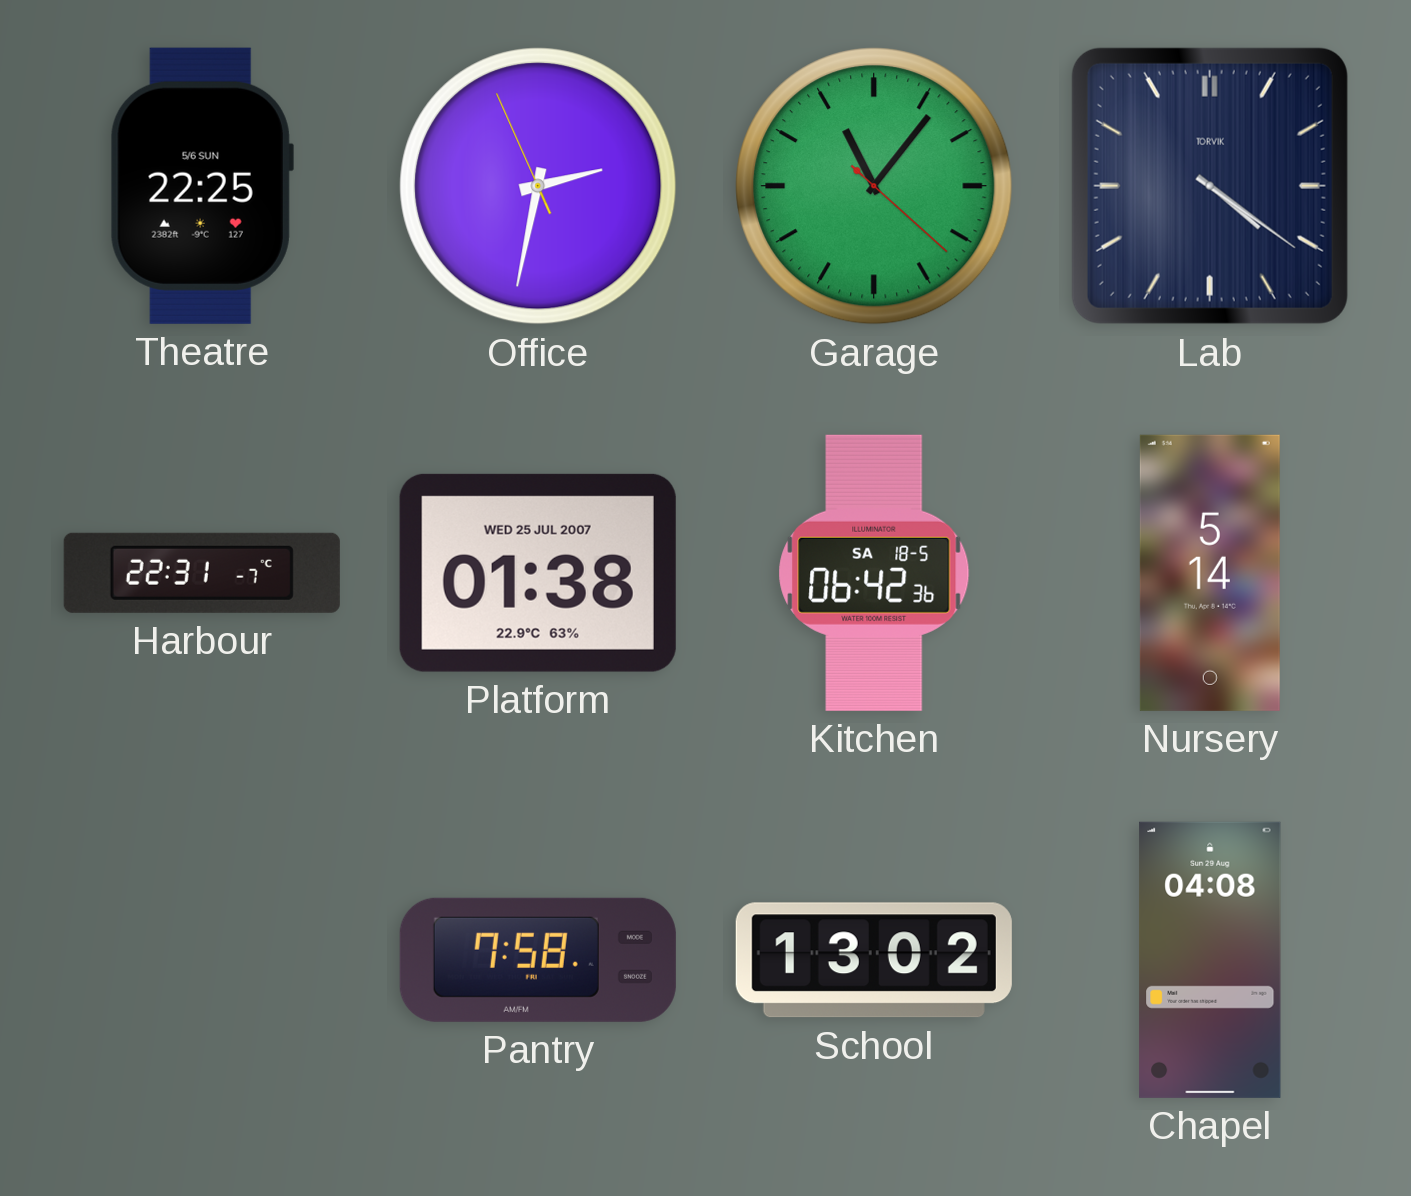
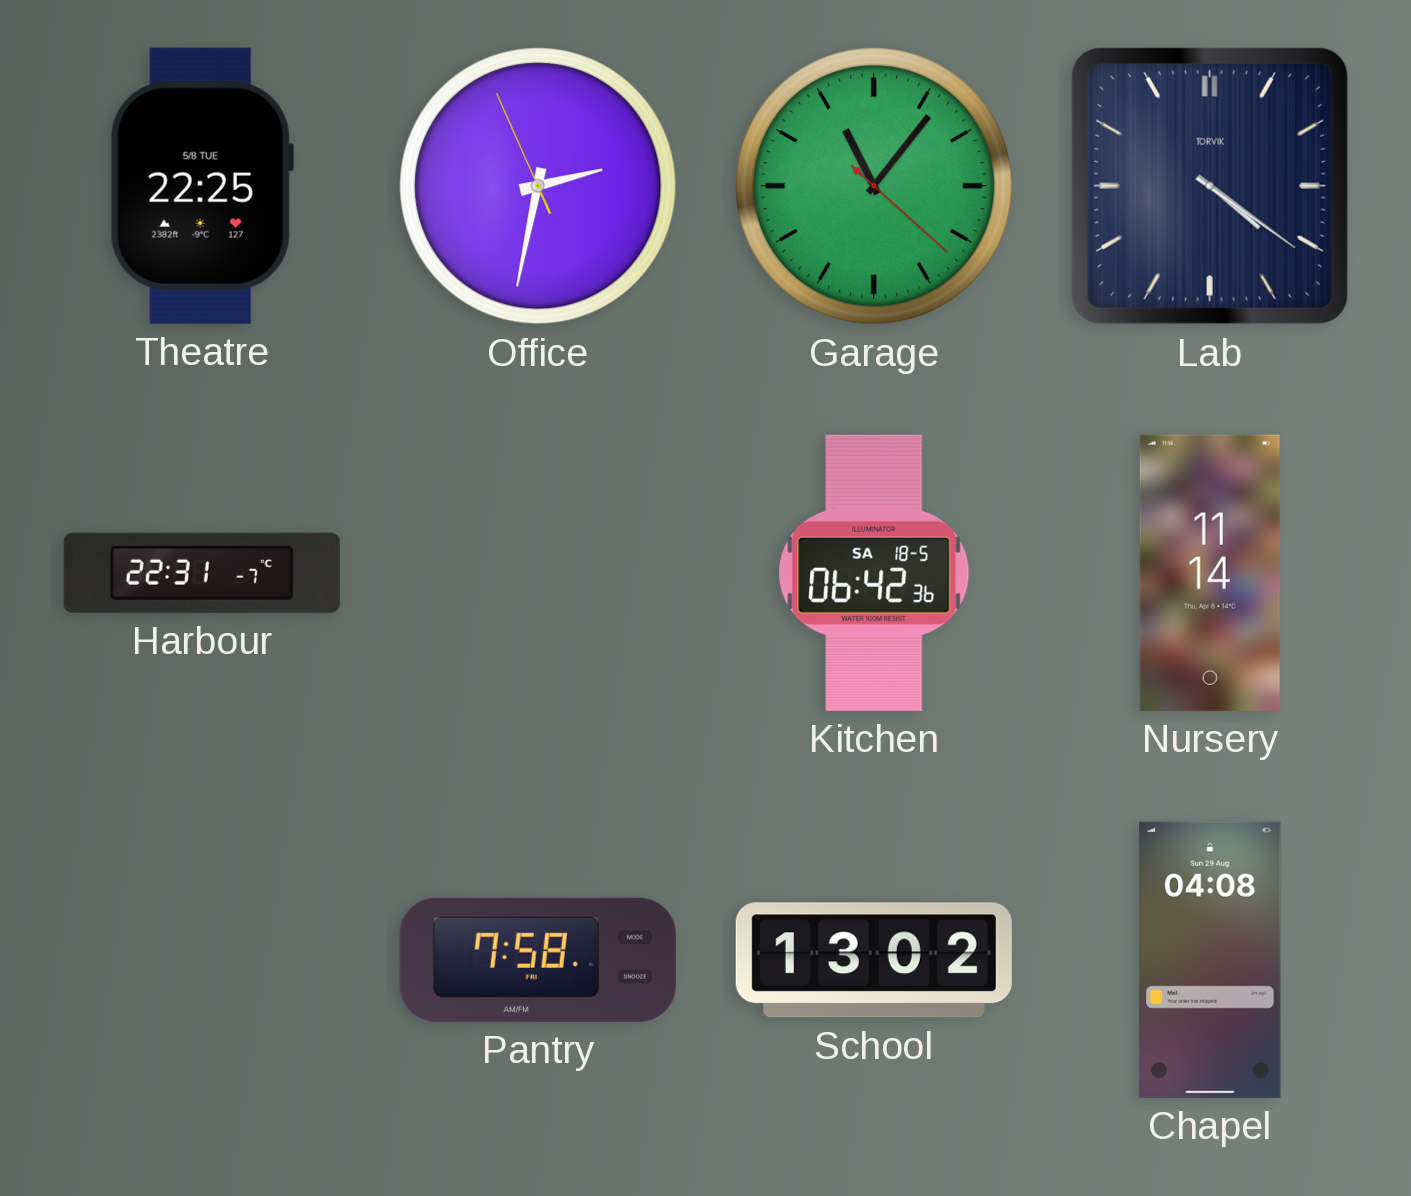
Theatre date: 5/6 SUN -> 5/8 TUE (202, 186)
Platform: 01:38 -> none (538, 573)
Nursery: 5:14 -> 11:14 (1210, 573)
